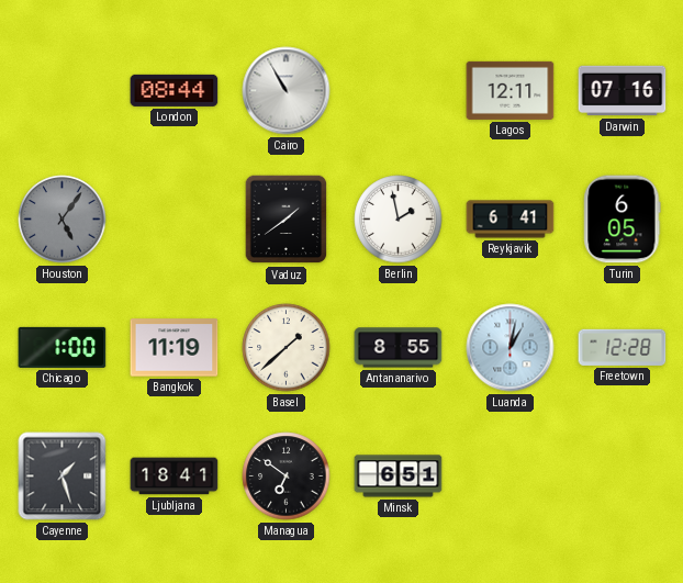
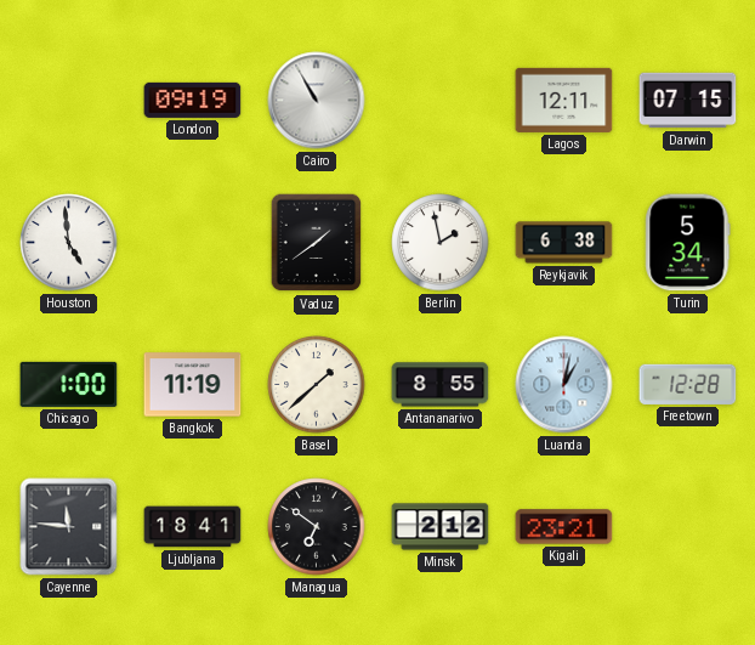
London: 08:44 -> 09:19 (193, 100)
Darwin: 07:16 -> 07:15 (688, 101)
Houston: 5:06 -> 4:59 (69, 243)
Houston dial: grey -> white (69, 243)
Reykjavik: 6:41 -> 6:38 (564, 243)
Turin: 6:05 -> 5:34 (688, 243)
Cayenne: 1:27 -> 11:46 (69, 527)
Minsk: 6:51 -> 2:12 (441, 527)
Kigali: none -> 23:21 (564, 527)
